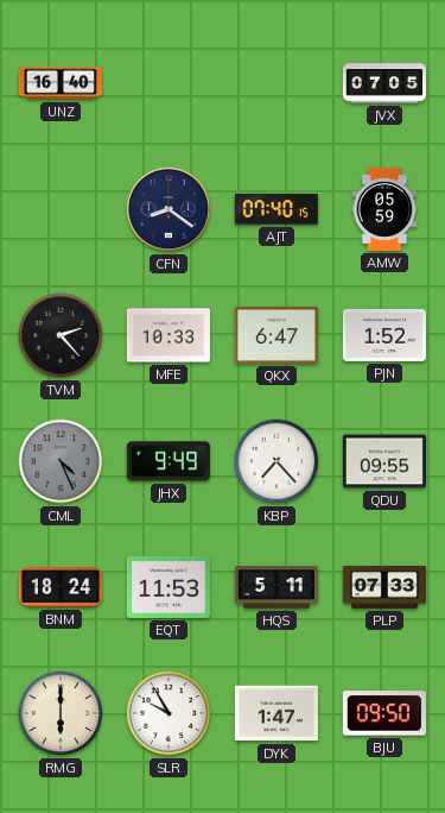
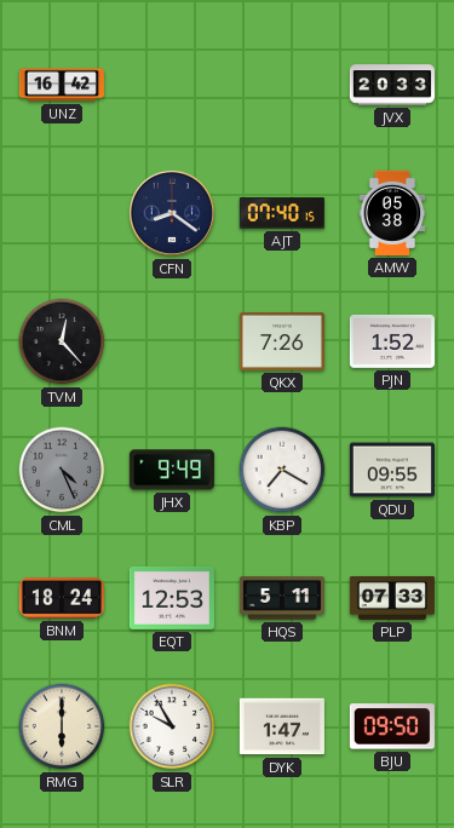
UNZ: 16:40 -> 16:42 (62, 85)
JVX: 07:05 -> 20:33 (392, 85)
AMW: 05:59 -> 05:38 (392, 213)
TVM: 2:23 -> 12:23 (62, 341)
MFE: 10:33 -> none (169, 335)
QKX: 6:47 -> 7:26 (282, 341)
KBP: 7:23 -> 7:20 (282, 470)
EQT: 11:53 -> 12:53 (172, 598)
